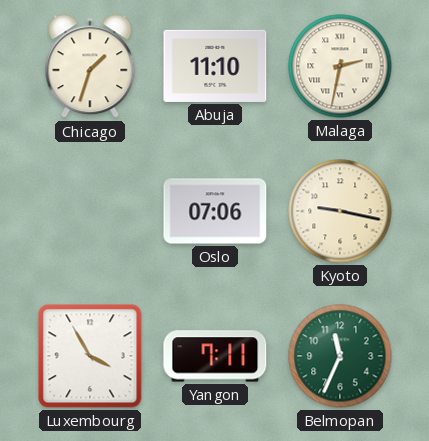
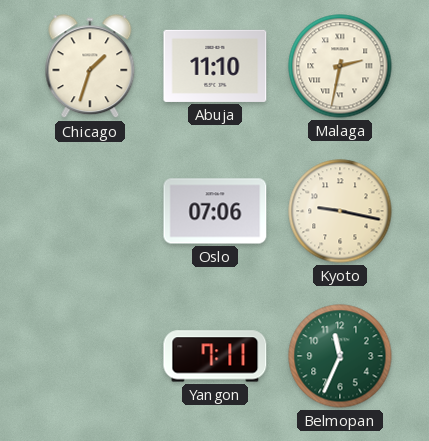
Luxembourg: 3:55 -> none (90, 356)
